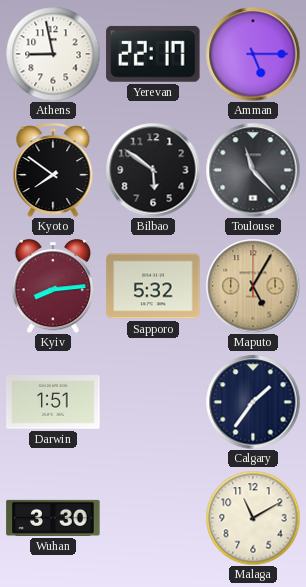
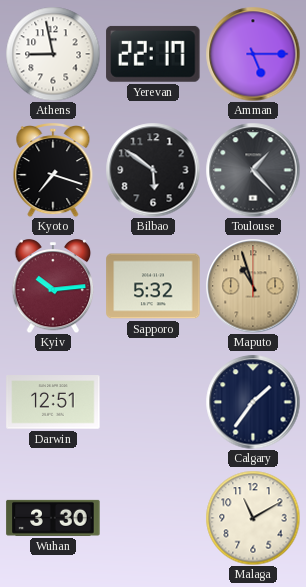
Kyoto: 7:51 -> 7:18 (53, 171)
Toulouse: 11:23 -> 1:23 (253, 170)
Kyiv: 8:14 -> 10:14 (53, 287)
Maputo: 5:05 -> 10:57 (253, 286)
Darwin: 1:51 -> 12:51 (53, 402)
